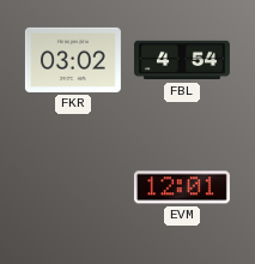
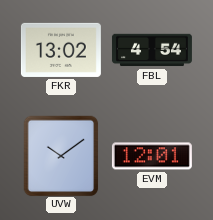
FKR: 03:02 -> 13:02 (61, 50)
UVW: none -> 10:09 (61, 156)
